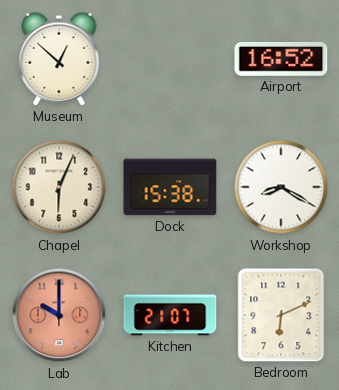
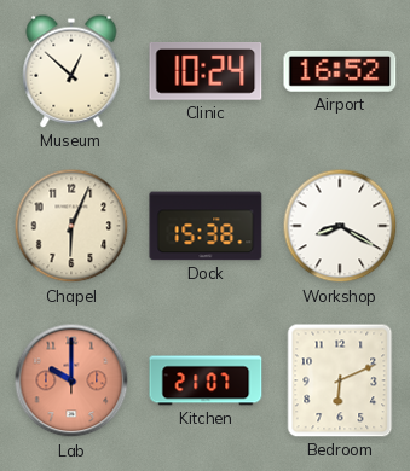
Clinic: none -> 10:24 (206, 72)
